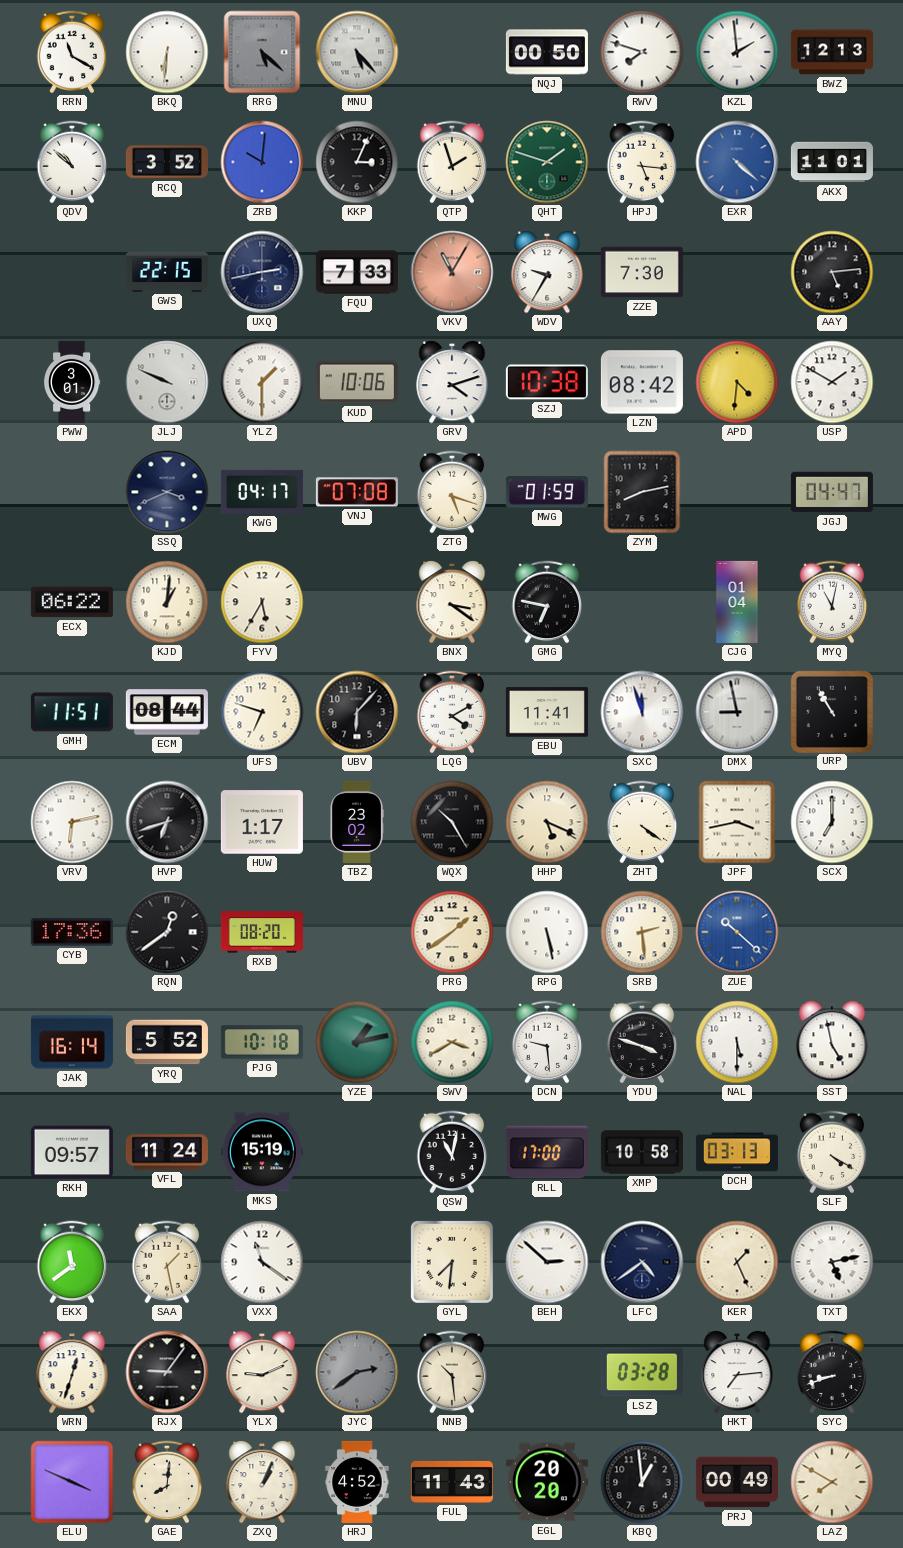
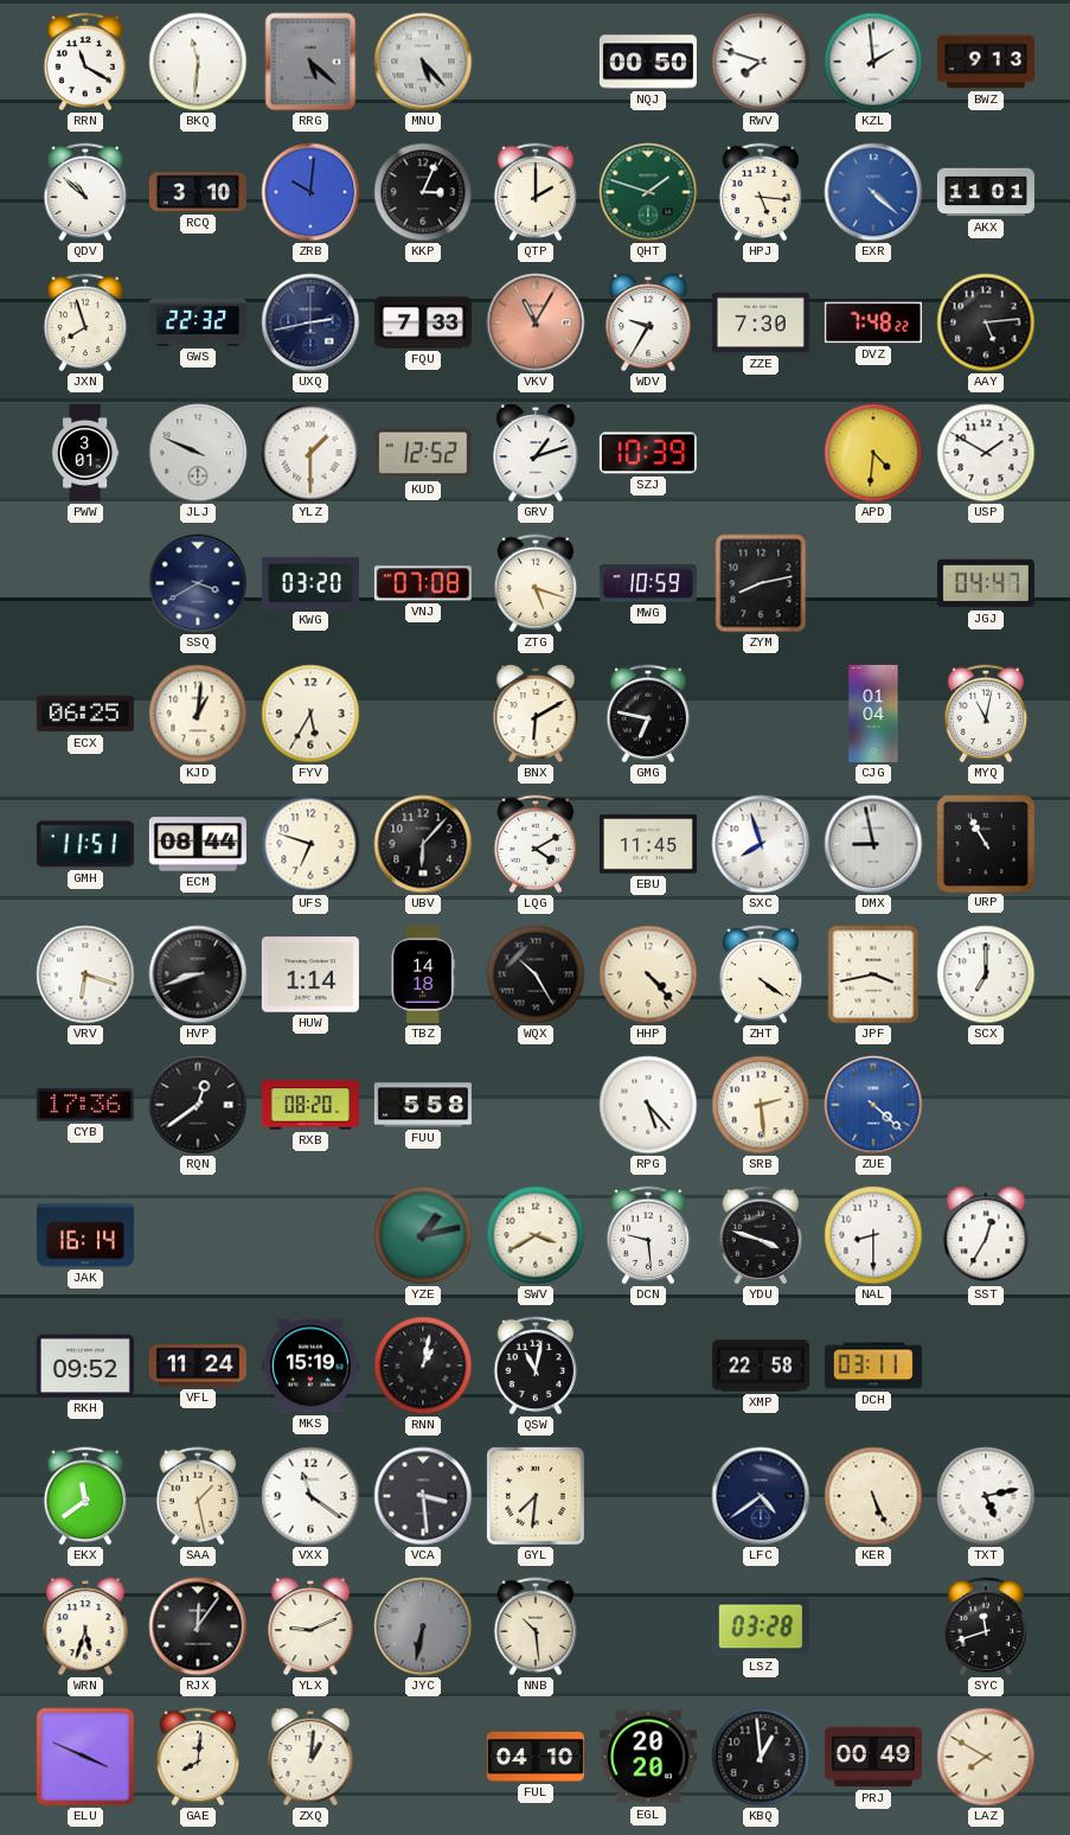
BKQ: 6:31 -> 11:31 (198, 62)
BWZ: 12:13 -> 9:13 (986, 62)
RCQ: 3:52 -> 3:10 (198, 192)
QTP: 1:57 -> 2:00 (536, 192)
JXN: none -> 7:57 (85, 322)
GWS: 22:15 -> 22:32 (198, 322)
DVZ: none -> 7:48 (873, 322)
KUD: 10:06 -> 12:52 (423, 453)
GRV: 4:12 -> 1:12 (536, 454)
SZJ: 10:38 -> 10:39 (648, 453)
LZN: 08:42 -> none (642, 382)
SSQ: 3:41 -> 3:40 (198, 583)
KWG: 04:17 -> 03:20 (310, 583)
MWG: 01:59 -> 10:59 (648, 583)
ECX: 06:22 -> 06:25 (85, 714)
BNX: 3:21 -> 6:10 (536, 715)
EBU: 11:41 -> 11:45 (648, 844)
SXC: 11:57 -> 7:57 (761, 844)
VRV: 6:13 -> 6:18 (85, 974)
HVP: 6:42 -> 8:42 (198, 974)
HUW: 1:17 -> 1:14 (310, 974)
TBZ: 23:02 -> 14:18 (423, 974)
HHP: 5:19 -> 4:23 (648, 974)
FUU: none -> 5:58 (423, 1105)
PRG: 1:39 -> none (452, 932)
RPG: 5:28 -> 5:23 (648, 1105)
ZUE: 10:22 -> 4:22 (873, 1105)
YRQ: 5:52 -> none (167, 1042)
PJG: 10:18 -> none (262, 1042)
NAL: 5:30 -> 8:30 (873, 1235)
SST: 4:58 -> 12:35 (986, 1236)
RKH: 09:57 -> 09:52 (85, 1366)
RNN: none -> 1:02 (423, 1366)
RLL: 17:00 -> none (547, 1152)
XMP: 10:58 -> 22:58 (761, 1366)
DCH: 03:13 -> 03:11 (873, 1366)
SLF: 4:20 -> none (832, 1152)
VCA: none -> 3:29 (423, 1496)
BEH: 2:52 -> none (547, 1262)
KER: 1:26 -> 5:26 (873, 1496)
WRN: 12:33 -> 5:33 (85, 1628)
RJX: 9:06 -> 12:06 (198, 1626)
JYC: 2:39 -> 6:32 (423, 1626)
HKT: 7:14 -> none (737, 1373)
SYC: 8:42 -> 11:42 (986, 1626)
ZXQ: 1:04 -> 1:01 (310, 1758)
HRJ: 4:52 -> none (357, 1482)
FUL: 11:43 -> 04:10 (536, 1757)
